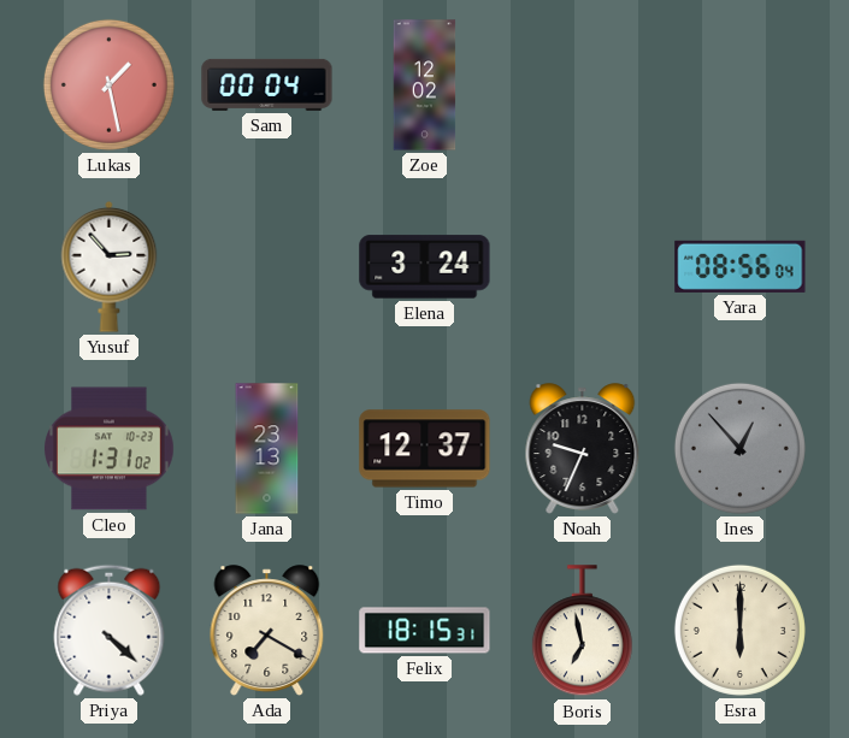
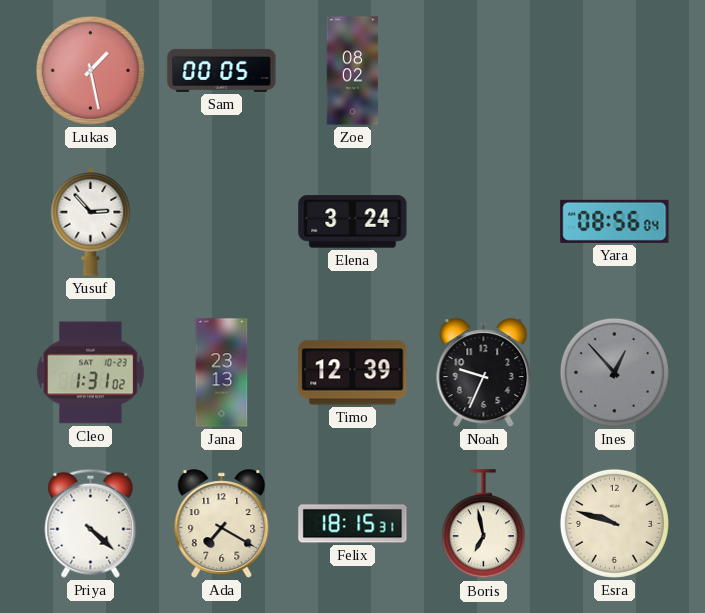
Sam: 00:04 -> 00:05 (222, 70)
Zoe: 12:02 -> 08:02 (353, 71)
Timo: 12:37 -> 12:39 (353, 373)
Esra: 6:00 -> 9:48 (614, 523)
